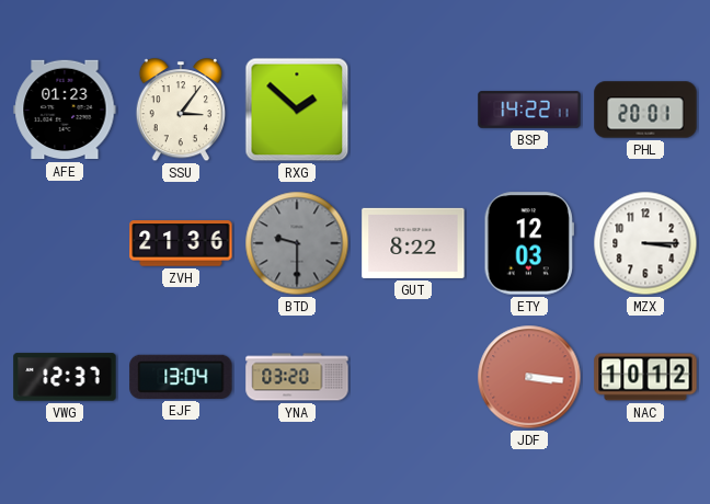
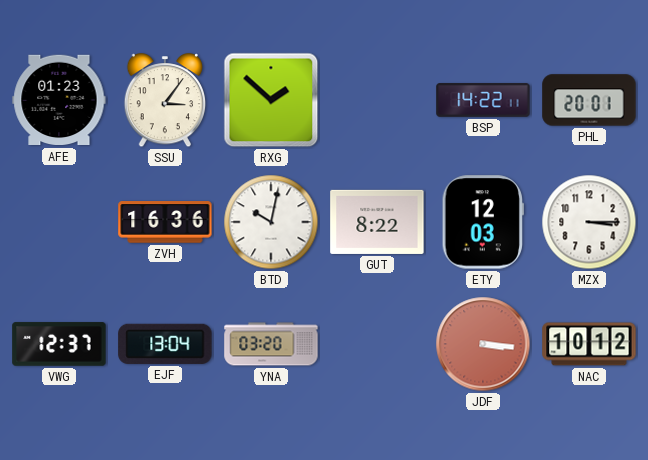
ZVH: 21:36 -> 16:36 (165, 222)
BTD: 9:30 -> 10:02 (271, 222)
BTD dial: grey -> white (271, 222)
